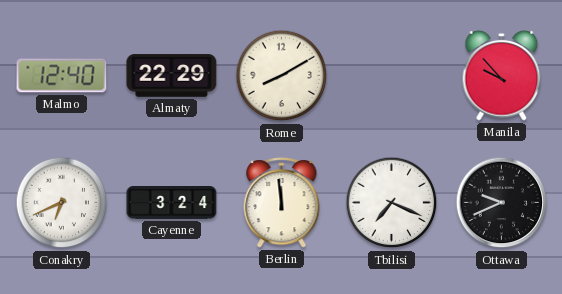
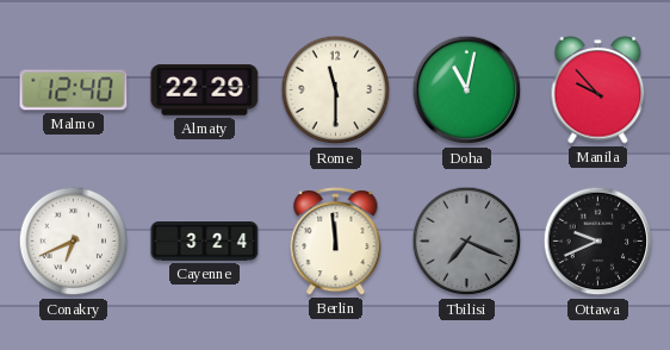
Rome: 8:10 -> 11:30 (336, 90)
Doha: none -> 11:02 (467, 90)
Tbilisi dial: white -> grey (467, 242)
